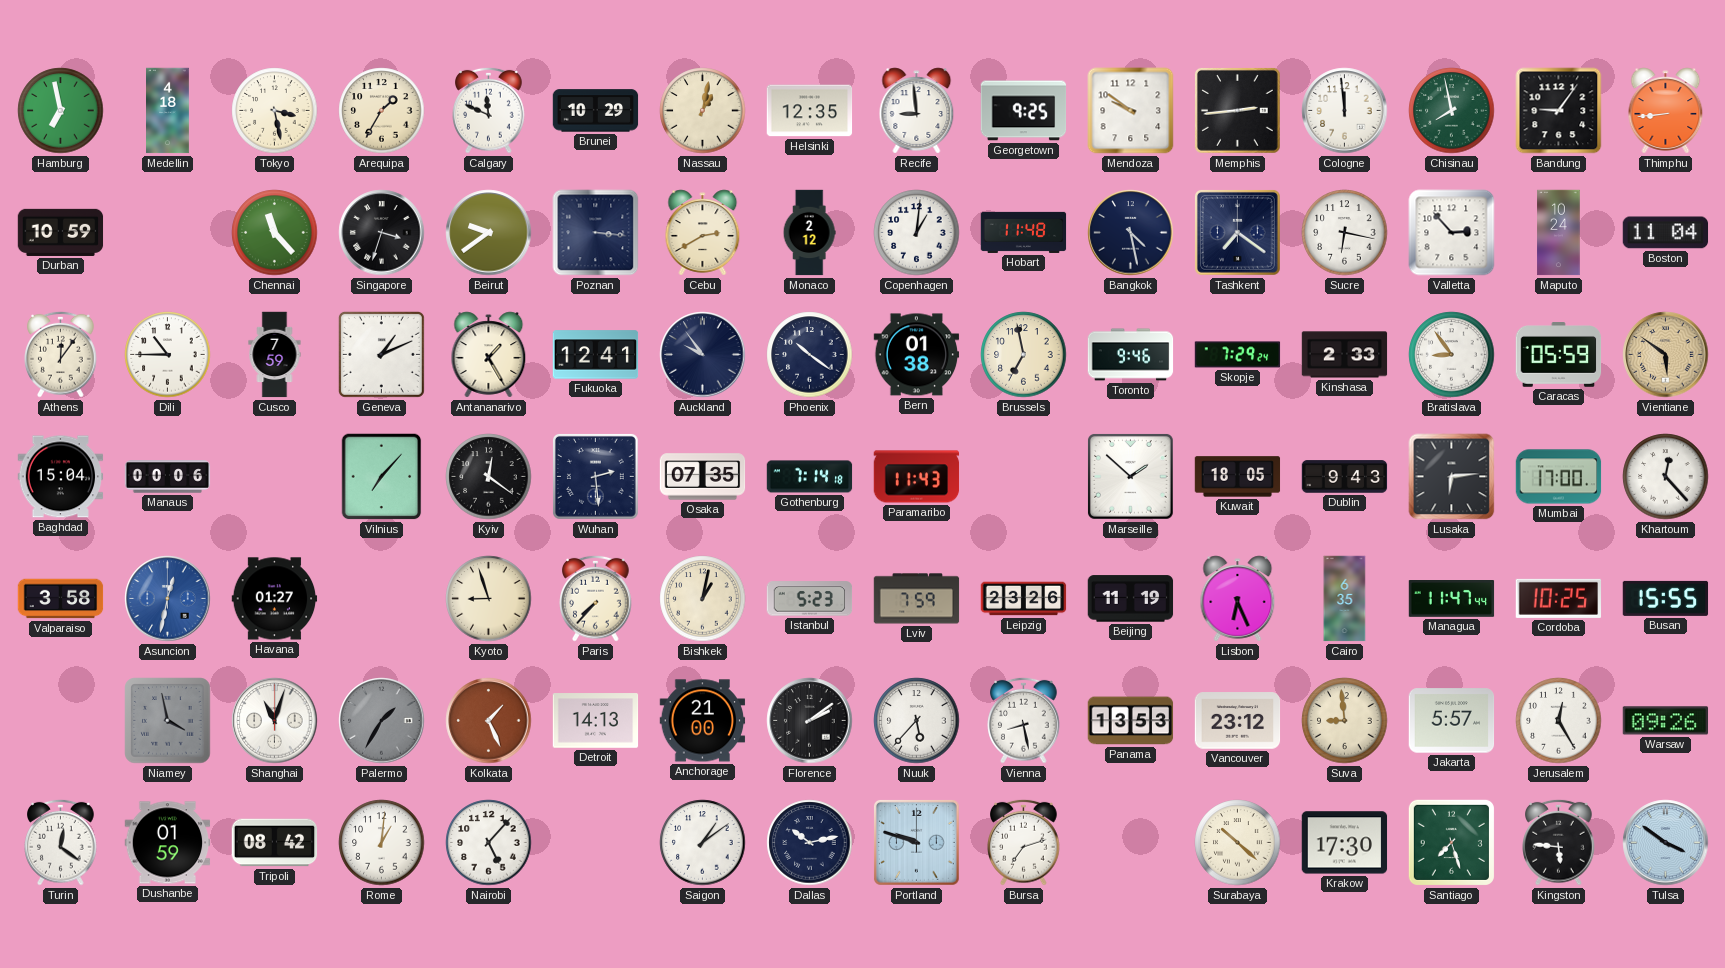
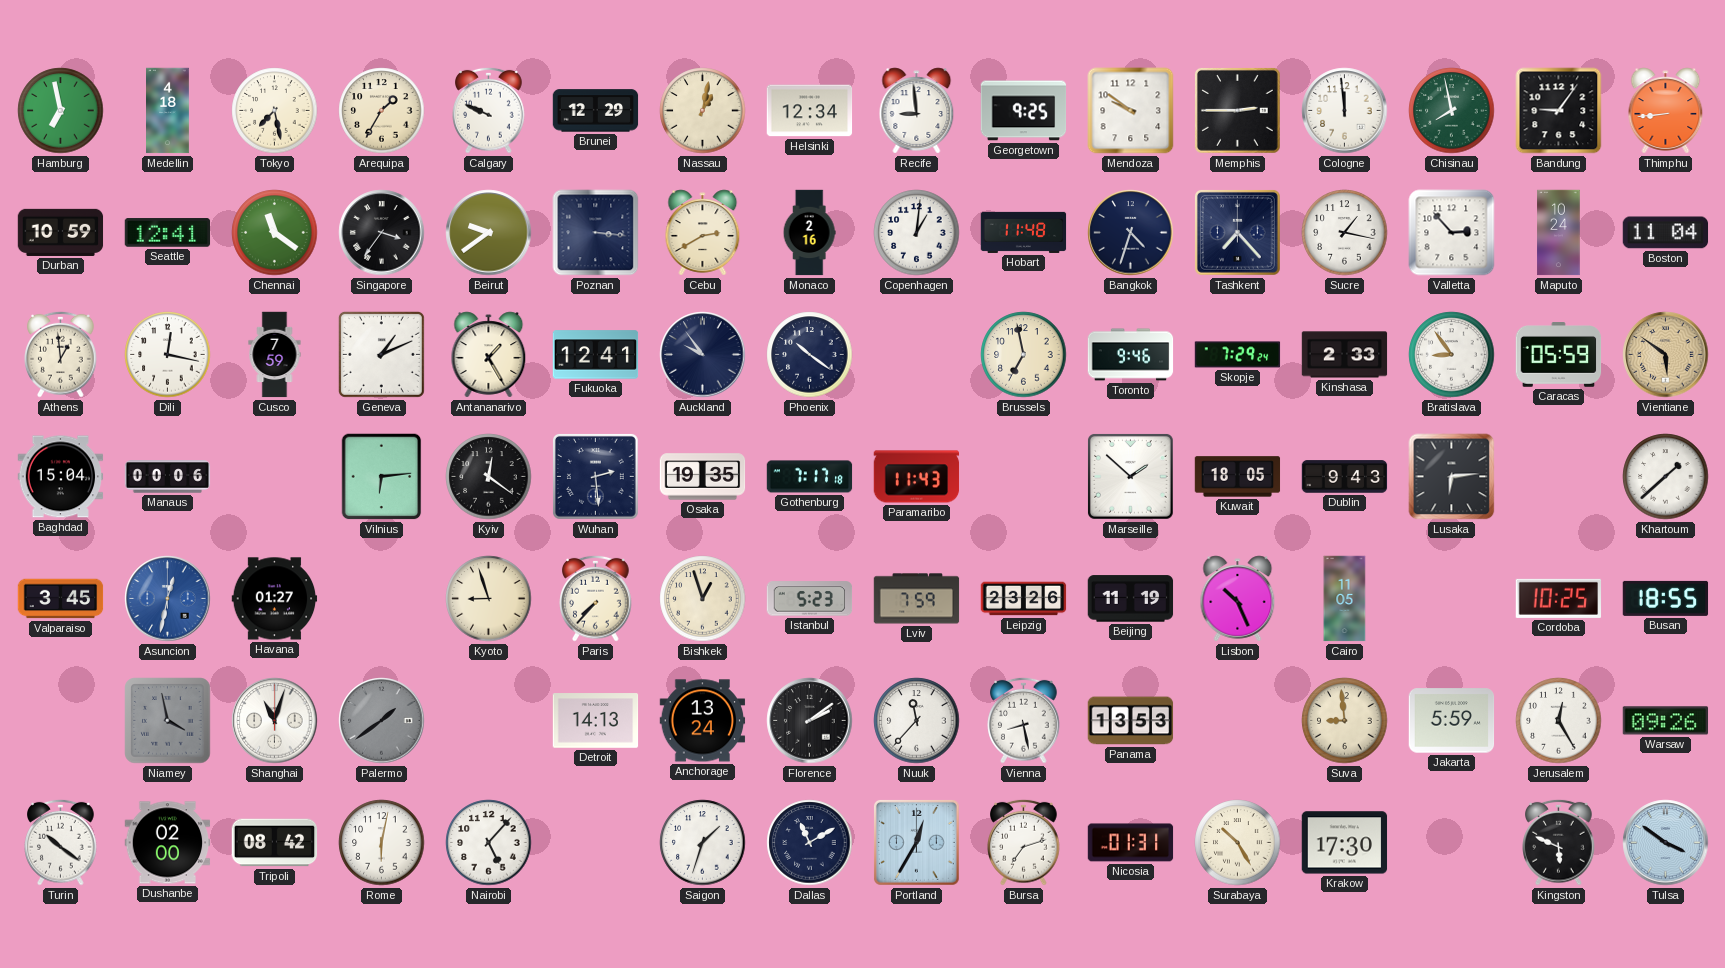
Tokyo: 3:28 -> 7:28 (275, 111)
Calgary: 11:49 -> 9:49 (489, 110)
Brunei: 10:29 -> 12:29 (596, 111)
Helsinki: 12:35 -> 12:34 (810, 111)
Memphis: 2:44 -> 2:45 (1238, 111)
Seattle: none -> 12:41 (168, 233)
Chennai: 11:23 -> 11:21 (275, 233)
Singapore: 3:33 -> 3:36 (382, 233)
Monaco: 2:12 -> 2:16 (809, 233)
Bangkok: 4:28 -> 4:33 (1131, 233)
Tashkent: 7:21 -> 7:23 (1238, 233)
Sucre: 6:17 -> 1:17 (1345, 233)
Athens: 12:06 -> 12:59 (61, 354)
Dili: 10:45 -> 12:17 (168, 355)
Bern: 01:38 -> none (917, 355)
Vilnius: 7:07 -> 6:14 (382, 477)
Osaka: 07:35 -> 19:35 (703, 477)
Gothenburg: 7:14 -> 7:17 (810, 477)
Mumbai: 17:00 -> none (1559, 477)
Khartoum: 12:23 -> 1:38 (1666, 477)
Valparaiso: 3:58 -> 3:45 (61, 599)
Bishkek: 1:02 -> 12:57 (703, 599)
Lisbon: 6:26 -> 10:26 (1238, 599)
Cairo: 6:35 -> 11:05 (1345, 599)
Managua: 11:47 -> none (1452, 599)
Busan: 15:55 -> 18:55 (1666, 598)
Palermo: 1:35 -> 1:39 (382, 721)
Kolkata: 1:26 -> none (489, 721)
Anchorage: 21:00 -> 13:24 (703, 721)
Nuuk: 5:37 -> 11:37 (917, 721)
Vancouver: 23:12 -> none (1238, 721)
Jakarta: 5:57 -> 5:59 (1452, 721)
Turin: 12:21 -> 10:21 (61, 842)
Dushanbe: 01:59 -> 02:00 (168, 843)
Rome: 1:01 -> 6:02 (382, 843)
Saigon: 1:09 -> 1:33 (703, 843)
Dallas: 10:13 -> 11:10 (810, 843)
Portland: 9:48 -> 12:35 (917, 843)
Nicosia: none -> 01:31 (1131, 843)
Surabaya: 10:22 -> 10:25 (1238, 843)
Santiago: 7:27 -> none (1451, 842)
Kingston: 5:46 -> 5:49 (1559, 842)
